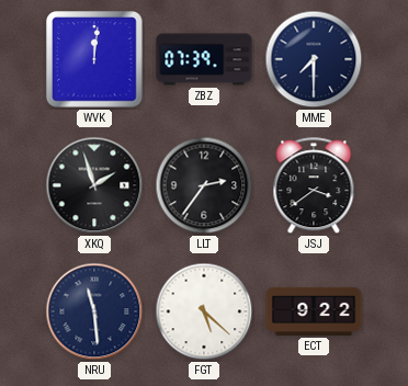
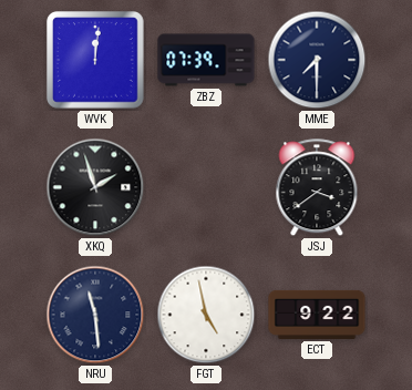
LLT: 2:36 -> none (204, 185)
FGT: 5:22 -> 4:58 (206, 315)
